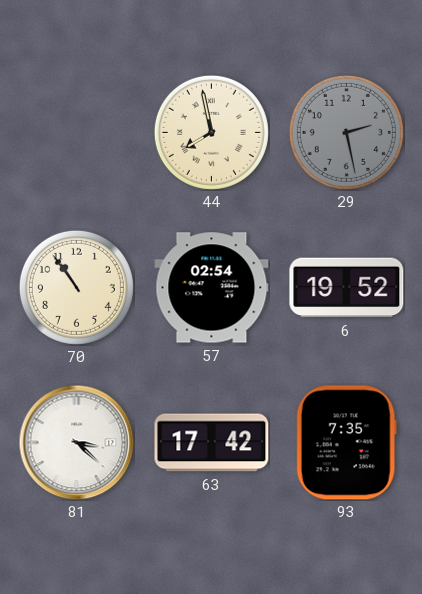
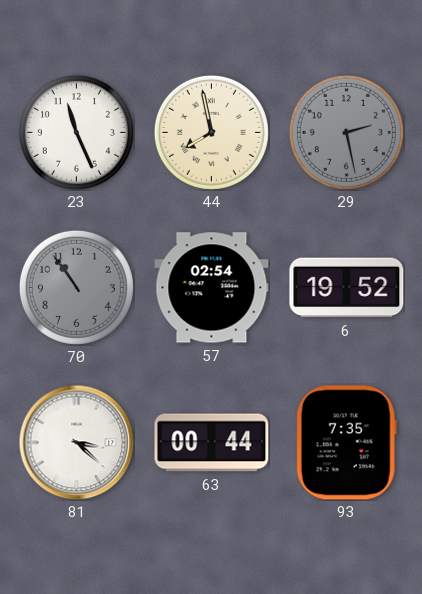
23: none -> 11:26 (76, 132)
70 dial: cream -> grey (76, 287)
63: 17:42 -> 00:44 (212, 443)
